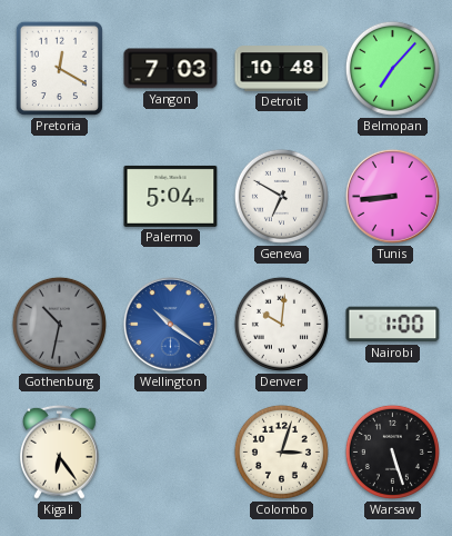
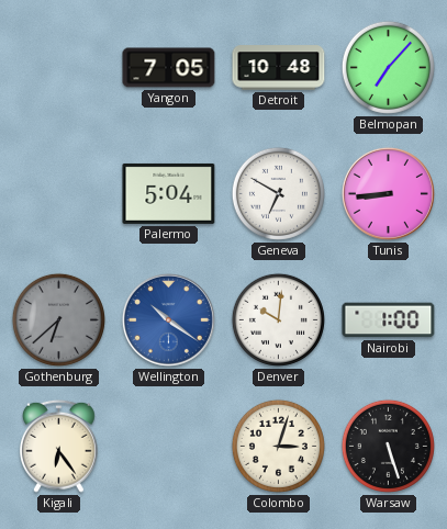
Pretoria: 12:20 -> none (59, 68)
Yangon: 7:03 -> 7:05 (169, 68)
Gothenburg: 10:32 -> 6:38 (58, 319)
